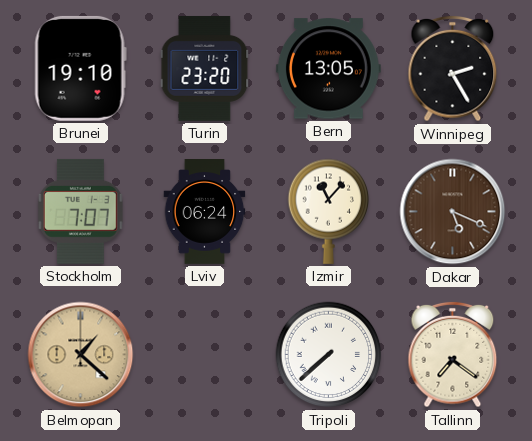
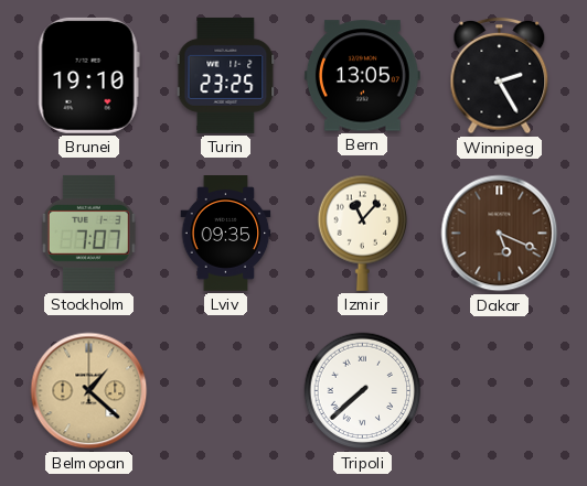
Turin: 23:20 -> 23:25 (226, 75)
Lviv: 06:24 -> 09:35 (226, 234)
Tallinn: 7:21 -> none (453, 355)
